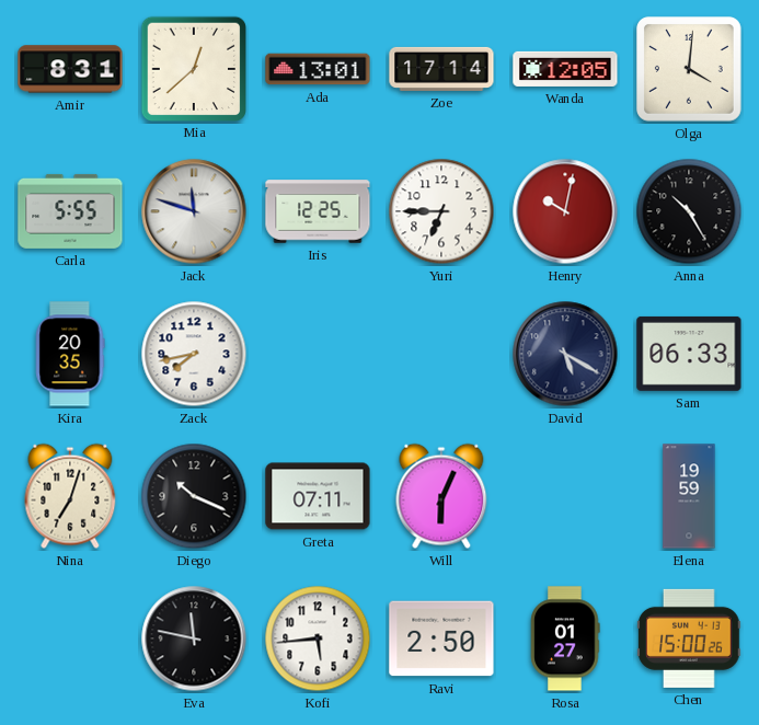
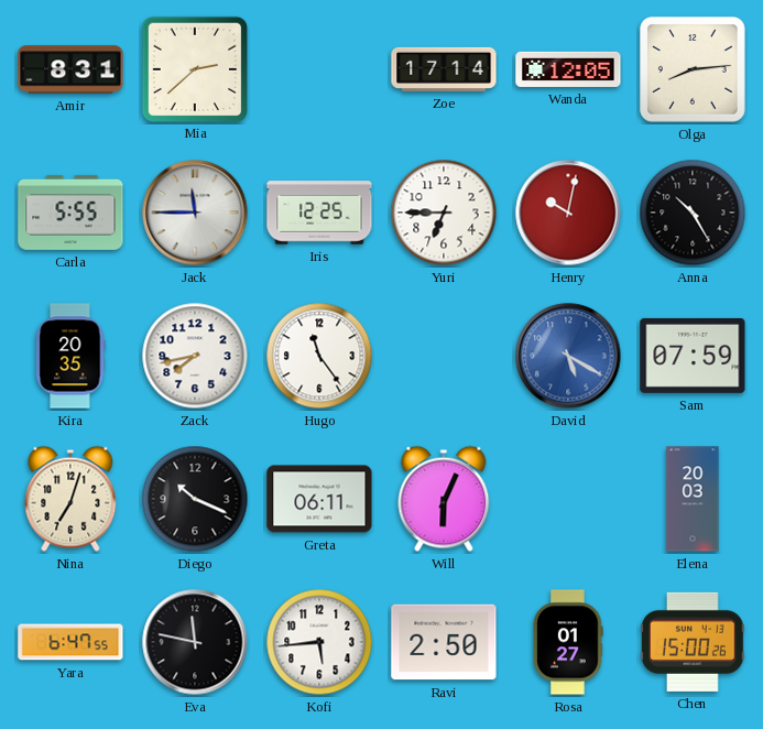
Mia: 12:38 -> 2:38 (194, 68)
Ada: 13:01 -> none (318, 69)
Olga: 4:01 -> 8:14 (694, 70)
Jack: 11:48 -> 11:45 (195, 213)
Hugo: none -> 11:24 (319, 356)
David dial: navy -> blue (568, 356)
Sam: 06:33 -> 07:59 (693, 356)
Greta: 07:11 -> 06:11 (319, 499)
Elena: 19:59 -> 20:03 (693, 499)
Yara: none -> 6:47 (70, 642)
